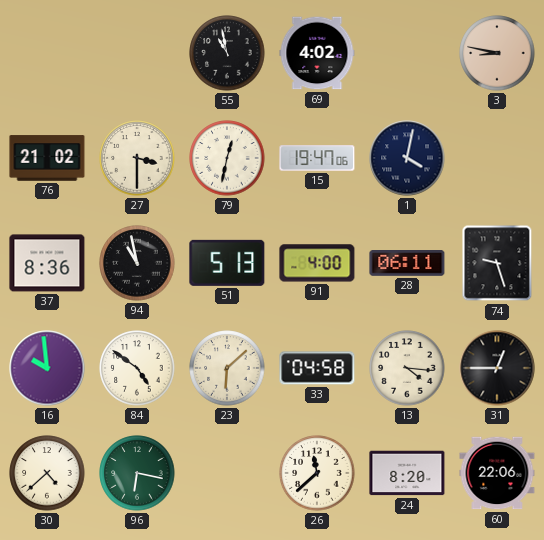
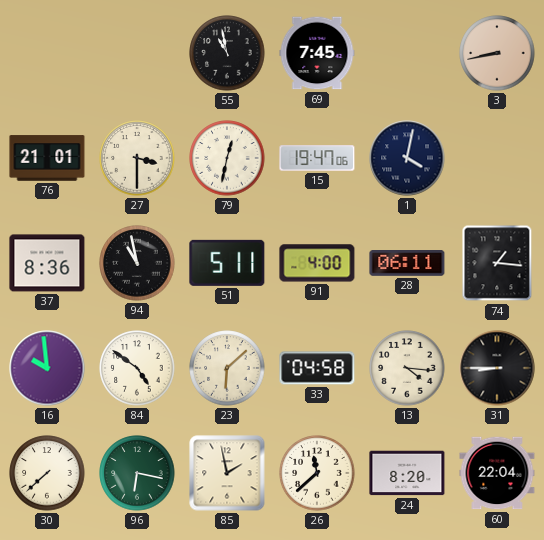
69: 4:02 -> 7:45 (317, 53)
3: 8:47 -> 8:43 (497, 53)
76: 21:02 -> 21:01 (47, 158)
51: 5:13 -> 5:11 (227, 263)
74: 9:27 -> 1:16 (497, 263)
31: 12:45 -> 8:45 (497, 368)
30: 4:38 -> 7:38 (47, 473)
85: none -> 1:58 (227, 473)
60: 22:06 -> 22:04 (497, 473)
